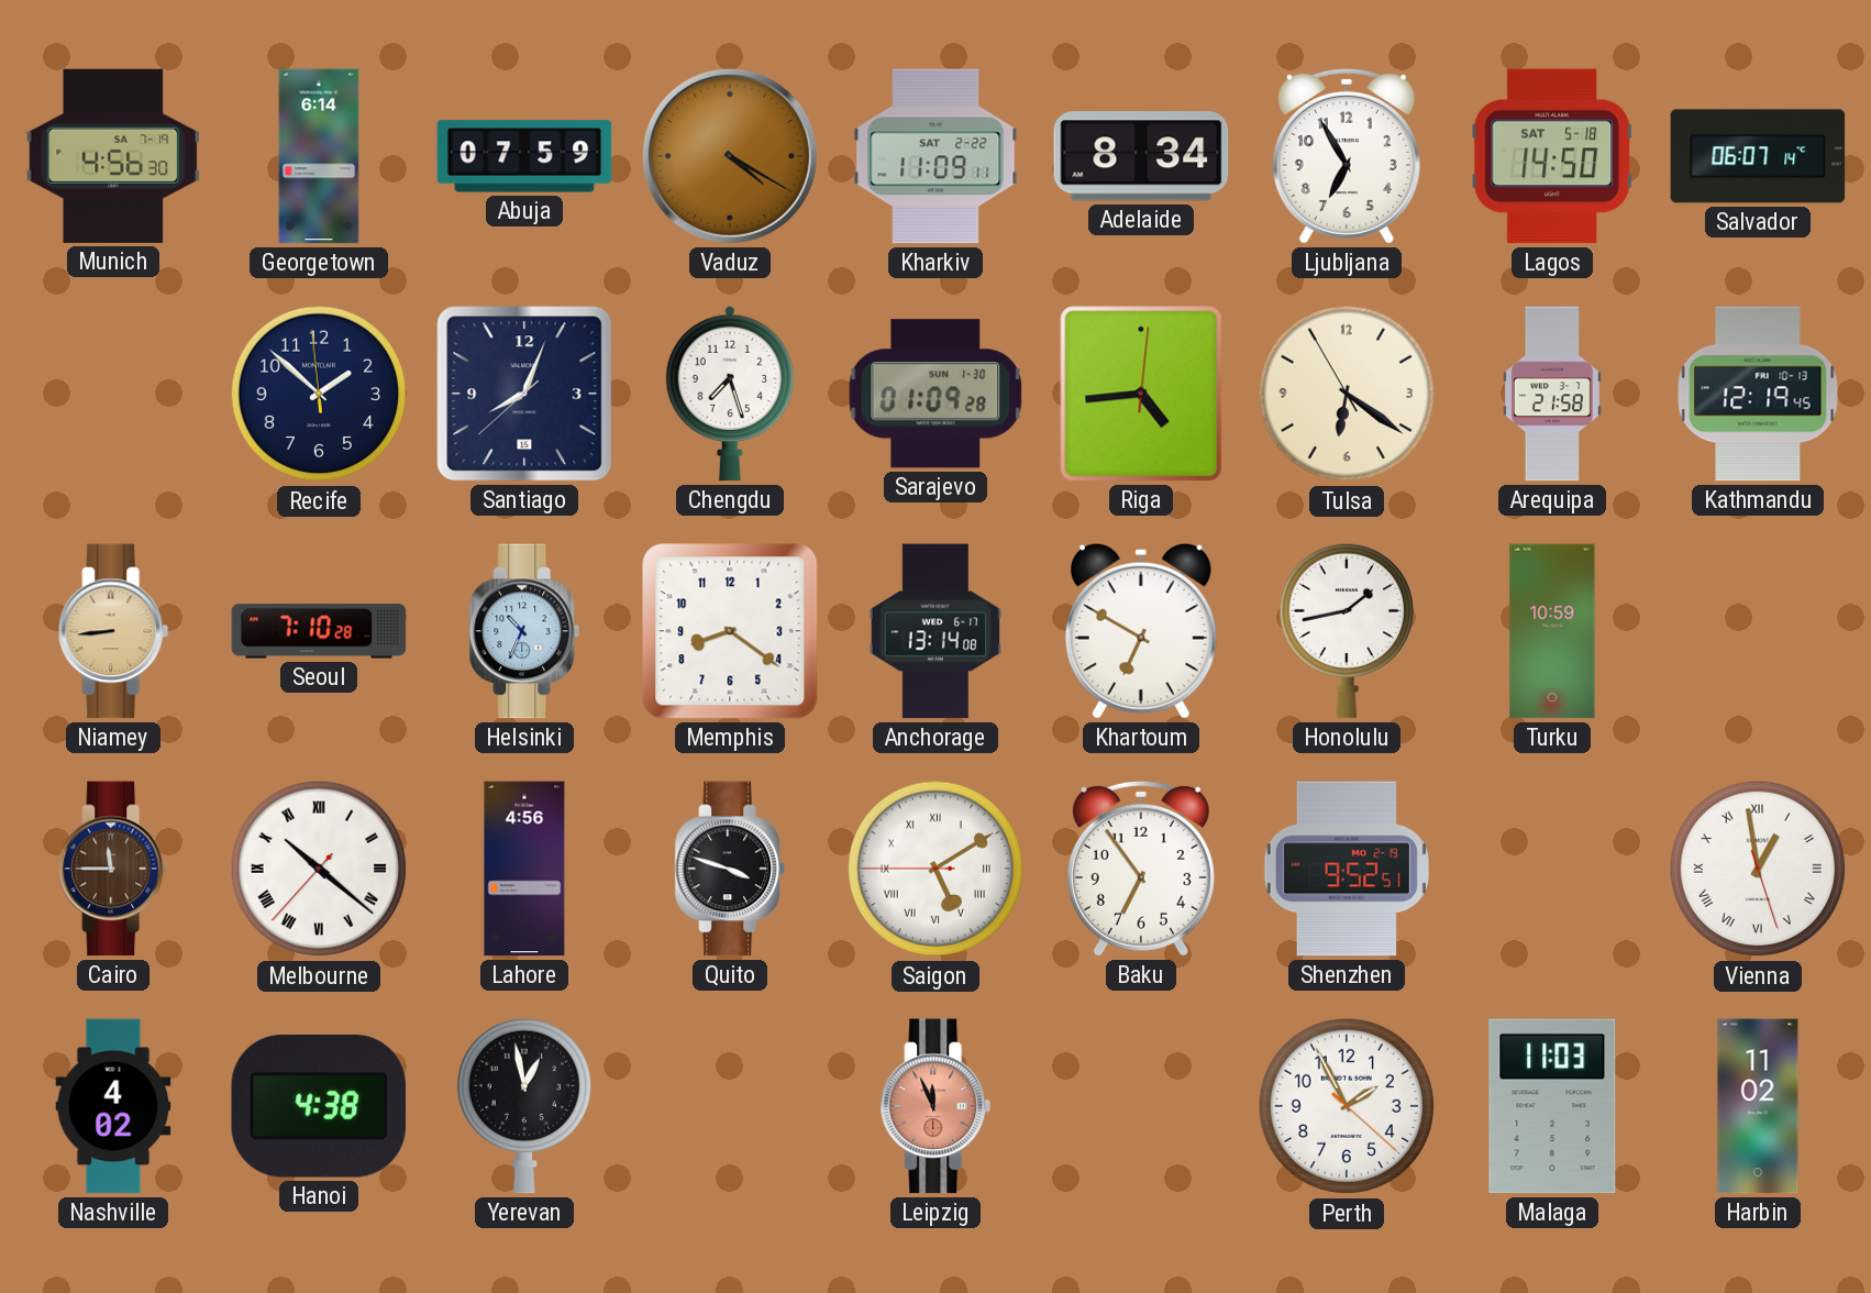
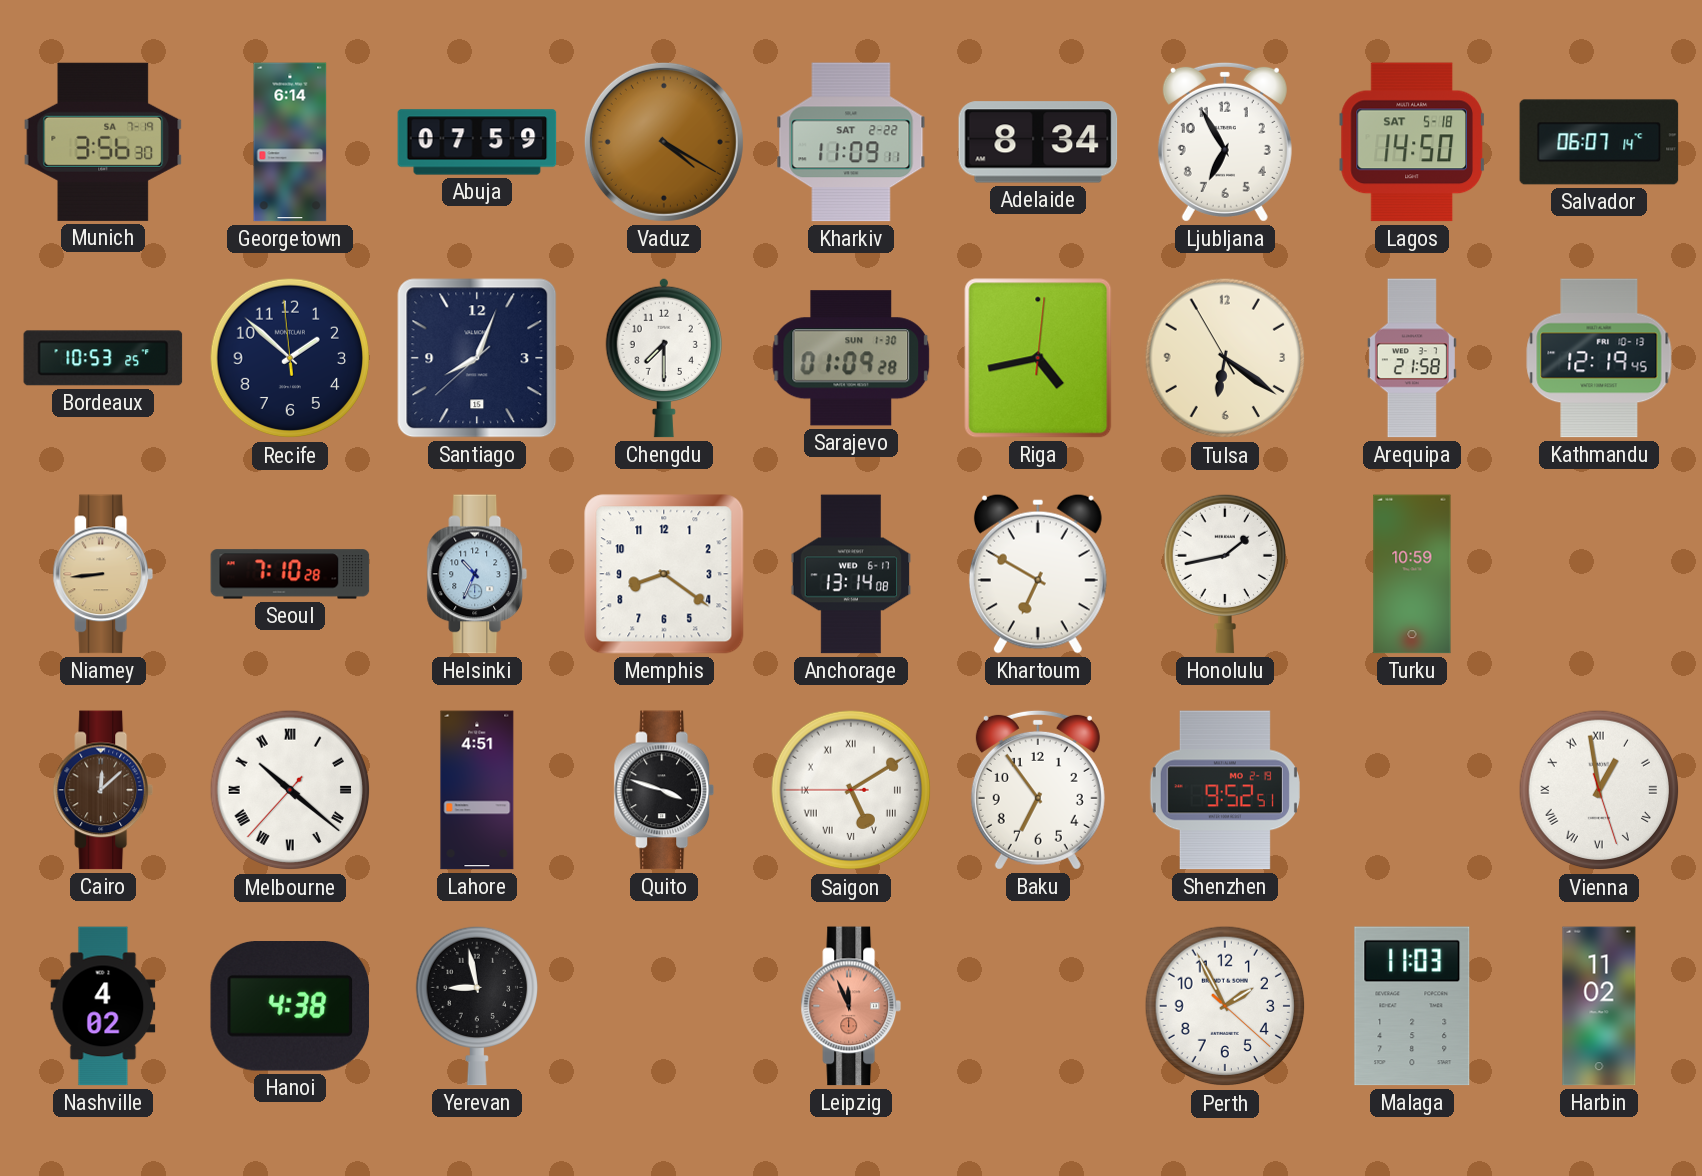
Munich: 4:56 -> 3:56 (103, 142)
Bordeaux: none -> 10:53 (103, 358)
Chengdu: 7:27 -> 7:30 (663, 358)
Riga: 4:44 -> 4:43 (1038, 358)
Cairo: 11:45 -> 12:08 (103, 790)
Lahore: 4:56 -> 4:51 (477, 790)
Yerevan: 12:58 -> 8:58 (476, 1006)
